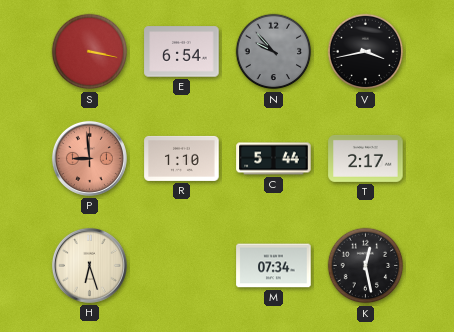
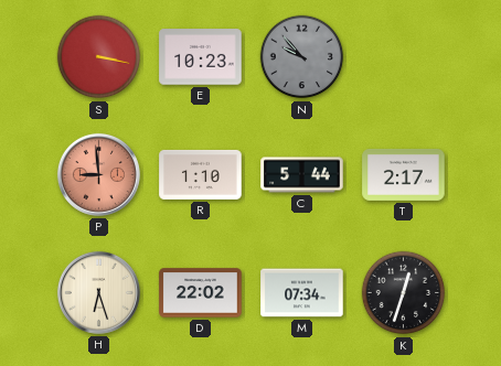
E: 6:54 -> 10:23 (201, 57)
V: 3:43 -> none (366, 52)
D: none -> 22:02 (201, 293)
K: 12:28 -> 12:33 (404, 293)
